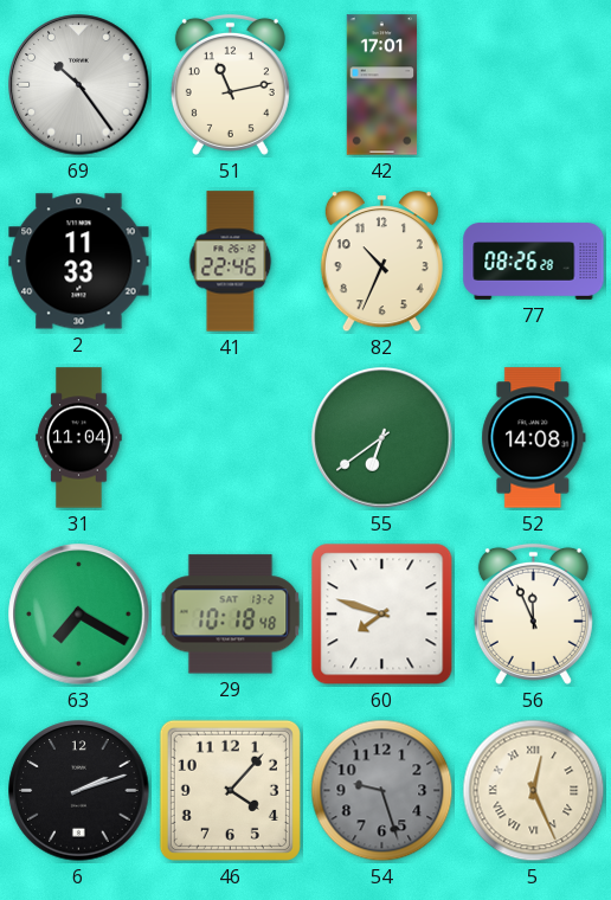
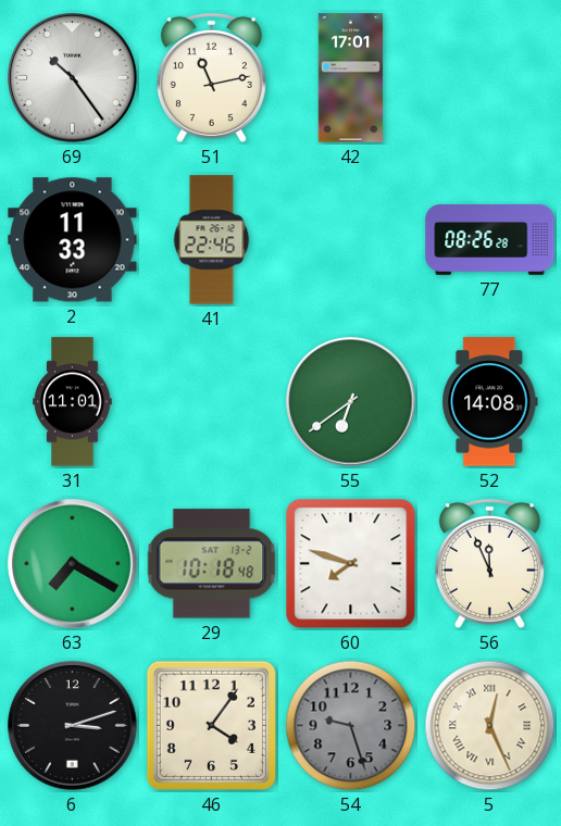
82: 10:34 -> none (381, 262)
31: 11:04 -> 11:01 (73, 402)
6: 2:12 -> 3:12 (73, 726)
46: 4:07 -> 4:06 (211, 725)
